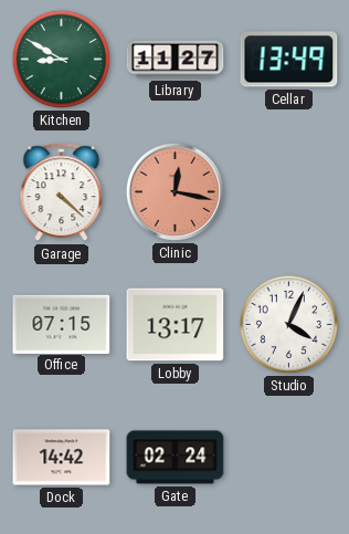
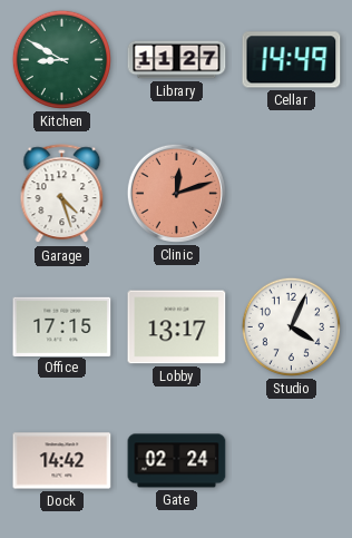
Cellar: 13:49 -> 14:49 (292, 60)
Garage: 4:22 -> 4:27 (62, 194)
Clinic: 12:17 -> 12:12 (176, 193)
Office: 07:15 -> 17:15 (62, 326)
